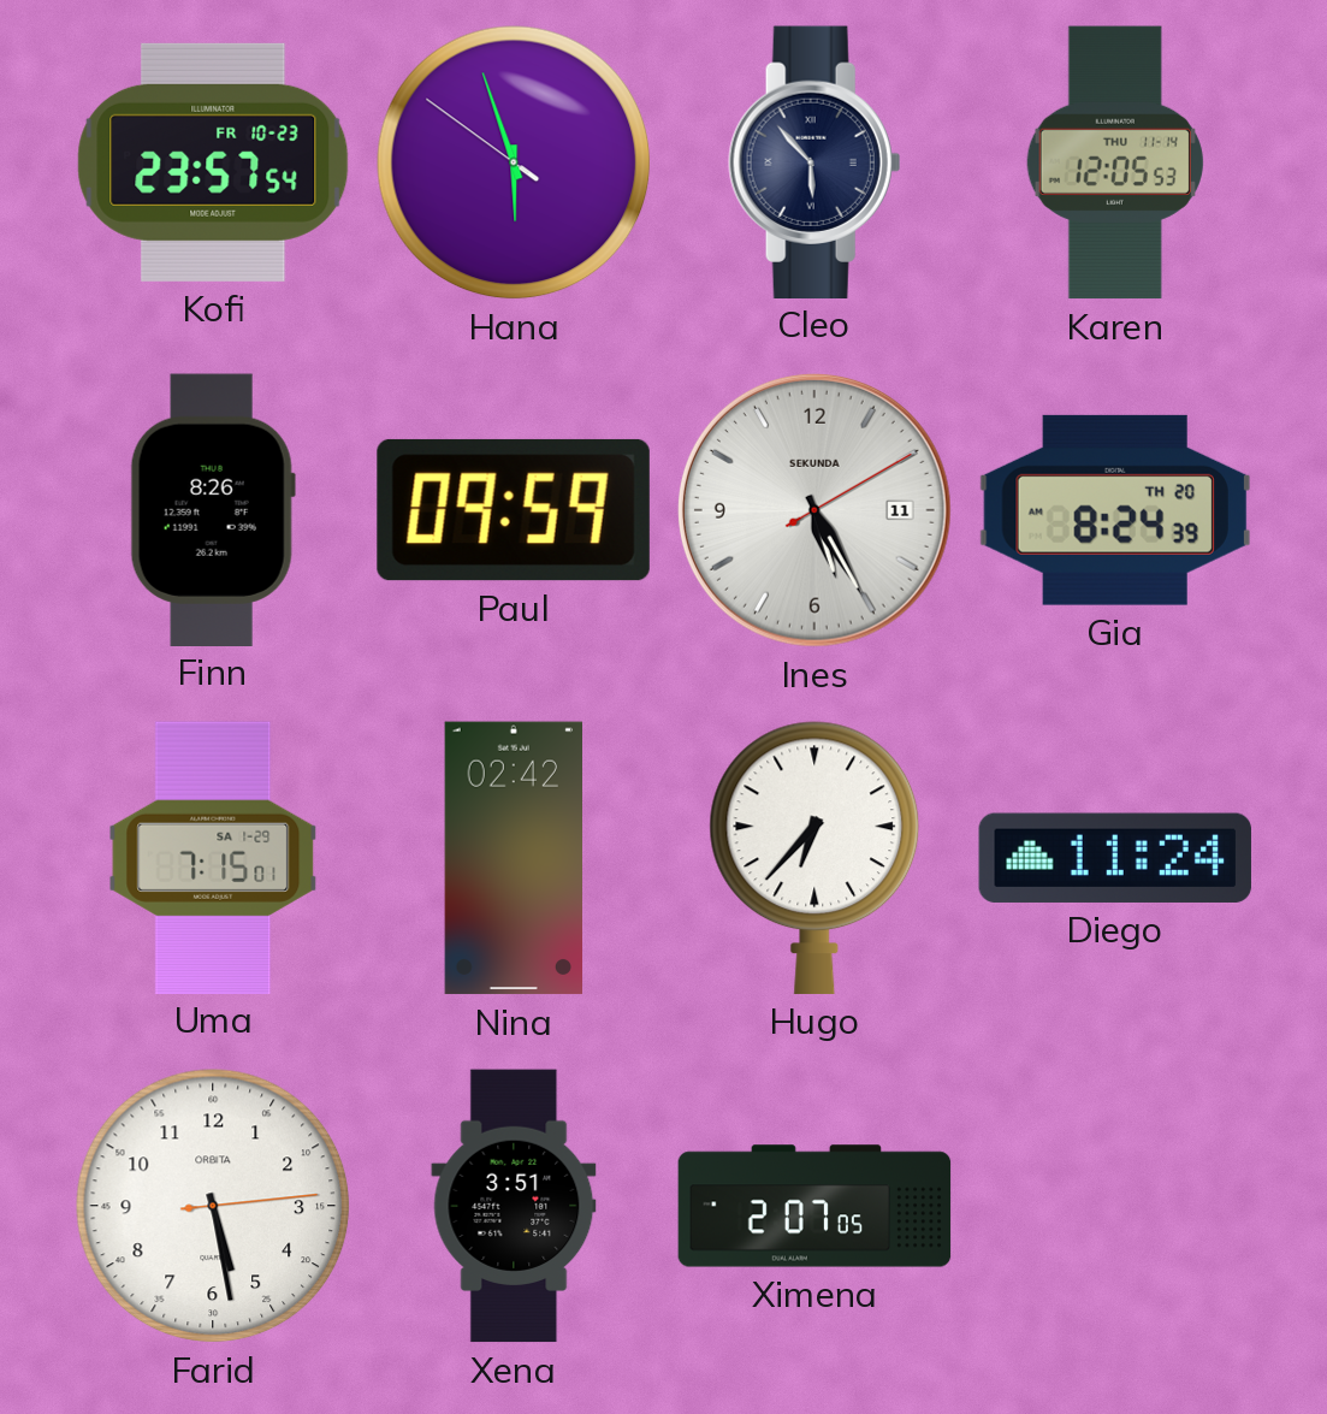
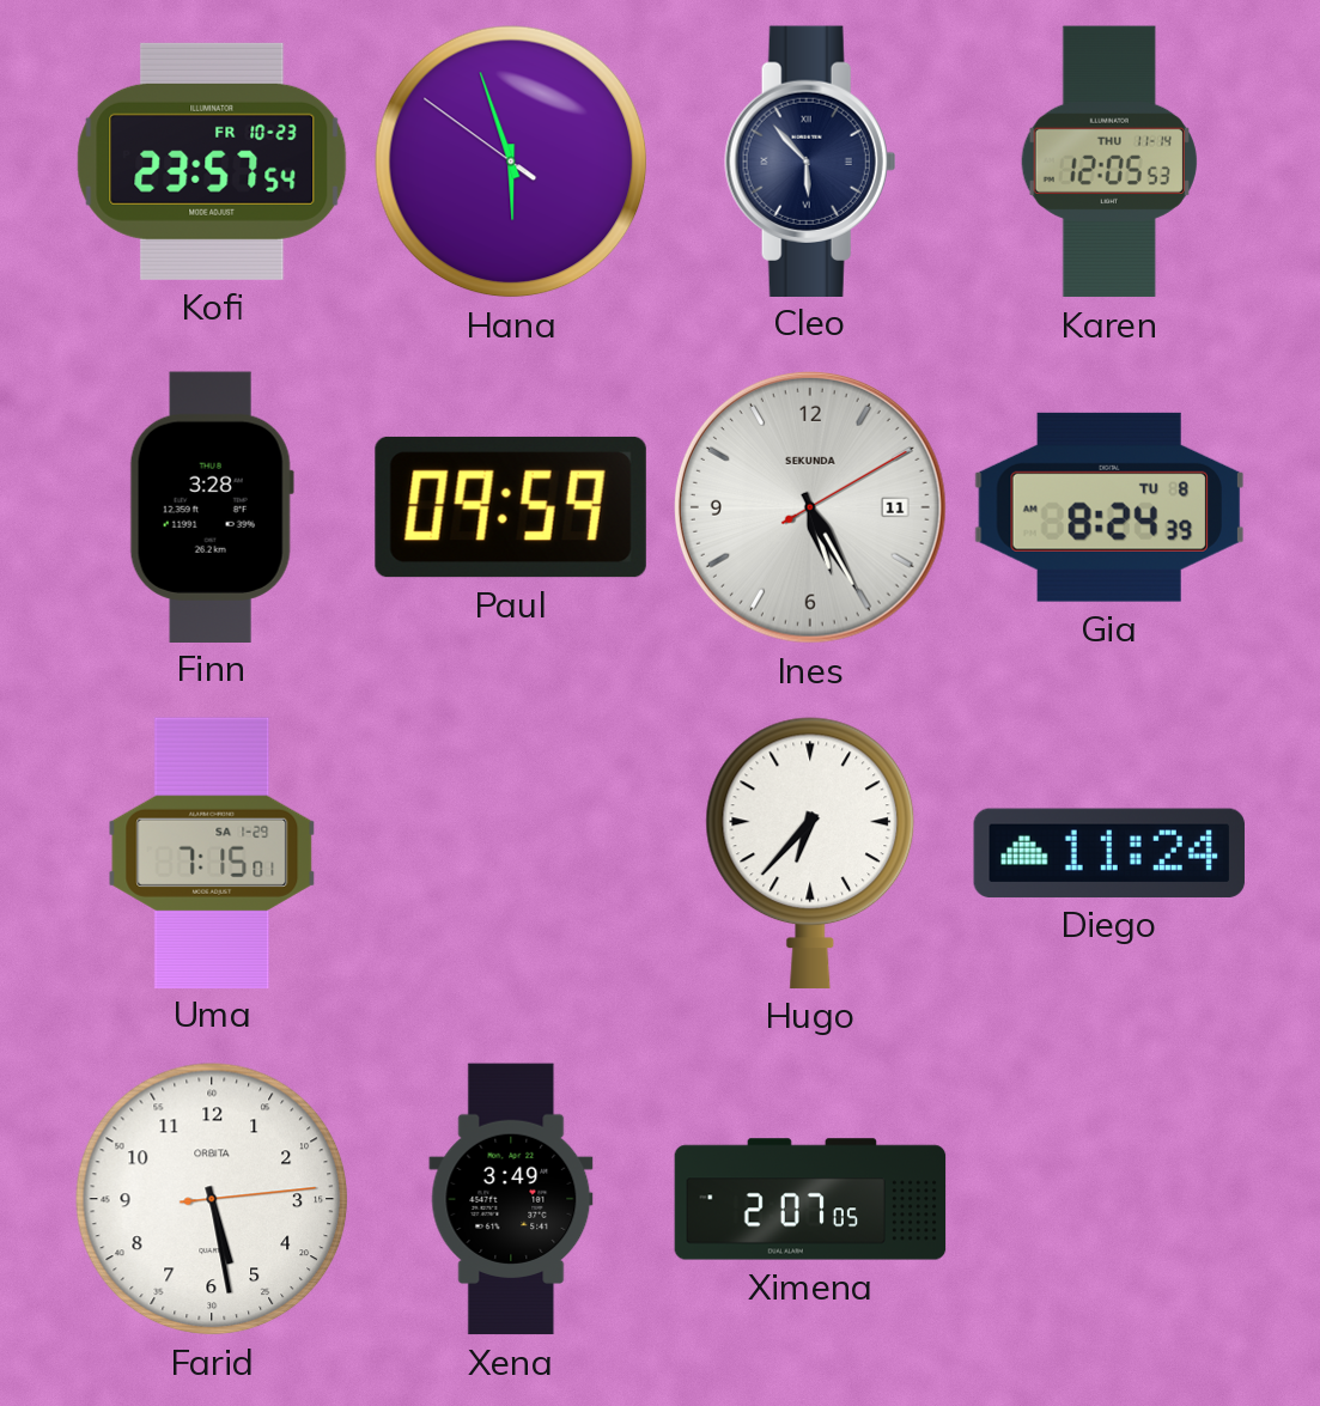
Finn: 8:26 -> 3:28 (212, 506)
Gia date: TH 20 -> TU 8 (1109, 507)
Nina: 02:42 -> none (513, 858)
Xena: 3:51 -> 3:49 (511, 1199)
